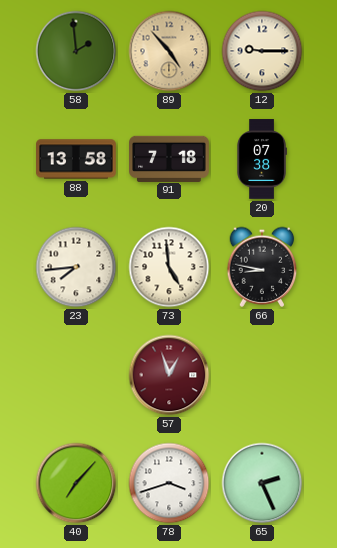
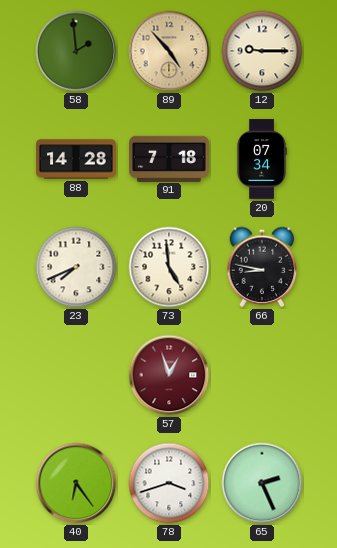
88: 13:58 -> 14:28 (76, 159)
20: 07:38 -> 07:34 (262, 159)
23: 7:44 -> 7:41 (76, 267)
40: 7:07 -> 6:24 (76, 483)
